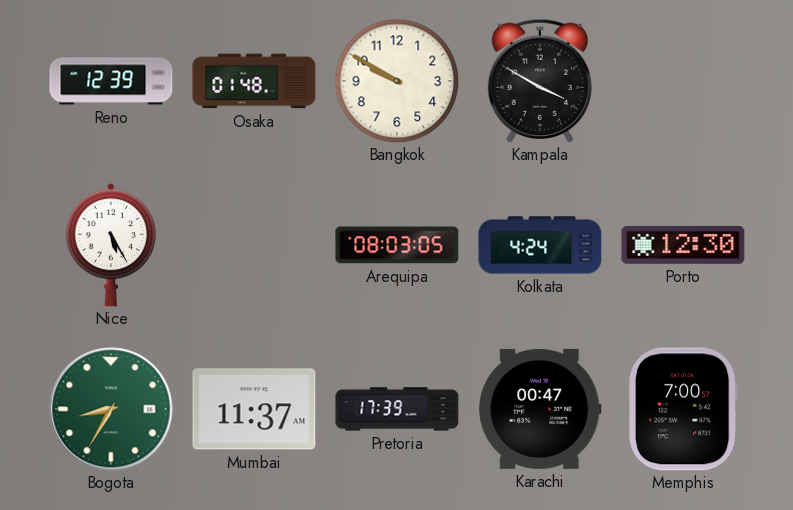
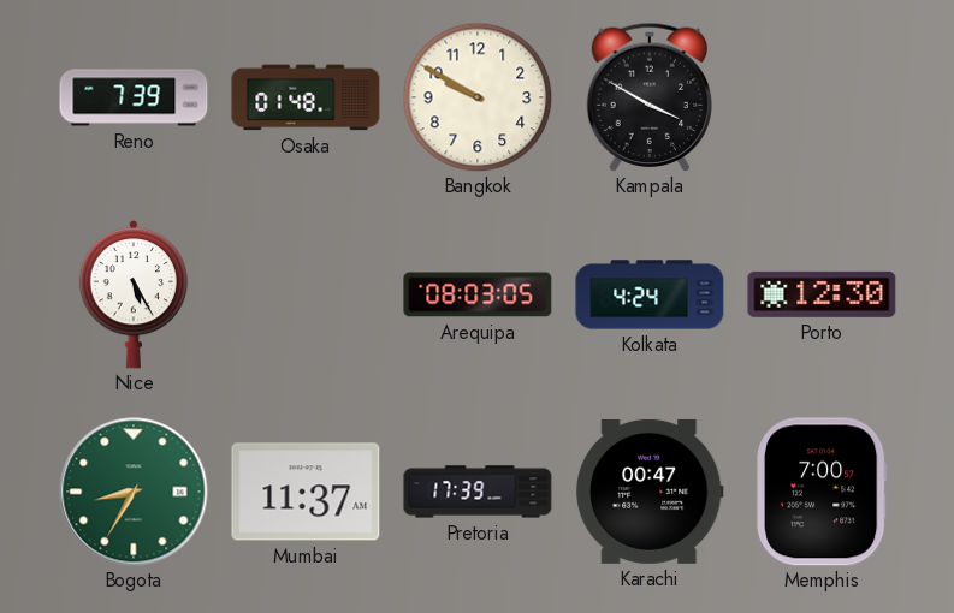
Reno: 12:39 -> 7:39 (134, 97)
